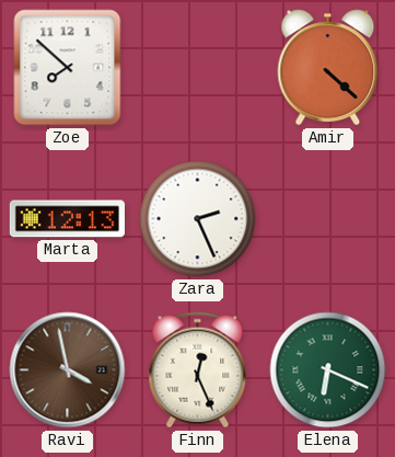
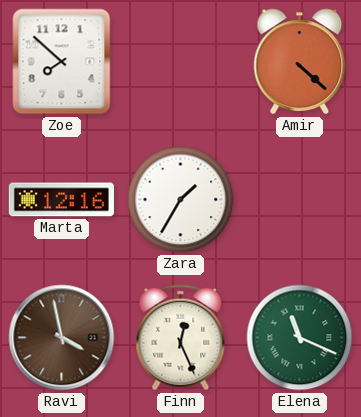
Marta: 12:13 -> 12:16 (61, 200)
Zara: 2:26 -> 1:35 (181, 200)
Elena: 6:19 -> 11:19 (300, 338)
